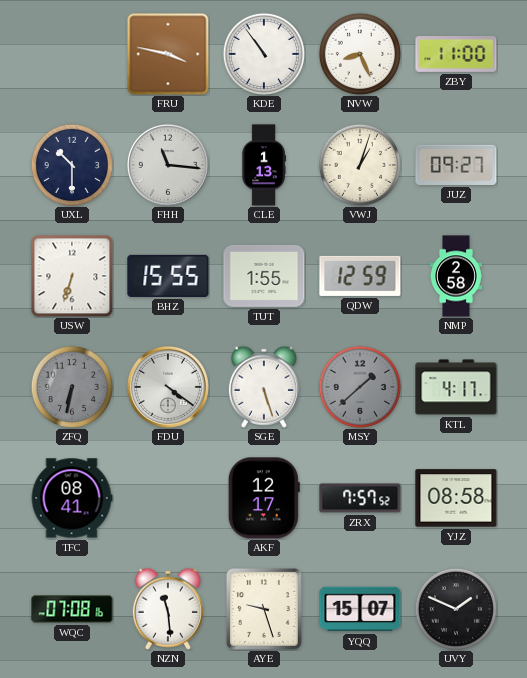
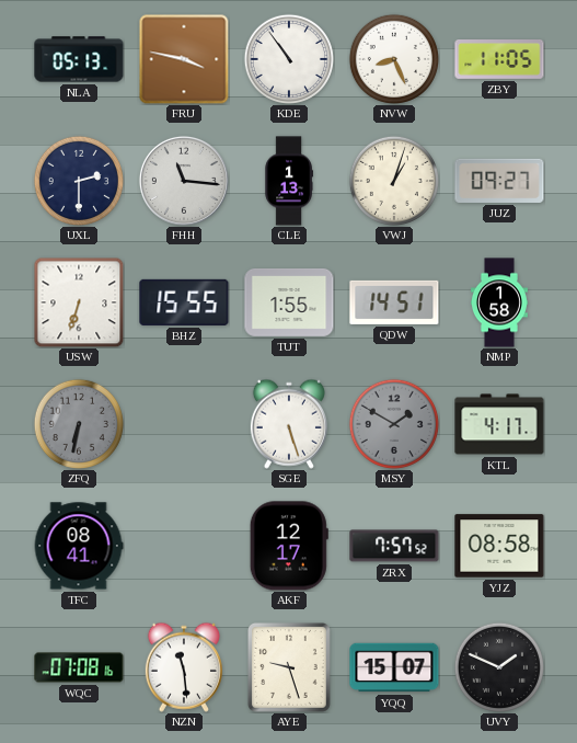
NLA: none -> 05:13 (79, 59)
ZBY: 11:00 -> 11:05 (499, 60)
UXL: 10:30 -> 2:30 (79, 181)
QDW: 12:59 -> 14:51 (394, 302)
NMP: 2:58 -> 1:58 (499, 302)
FDU: 4:21 -> none (168, 387)
MSY: 1:38 -> 1:50 (394, 424)
